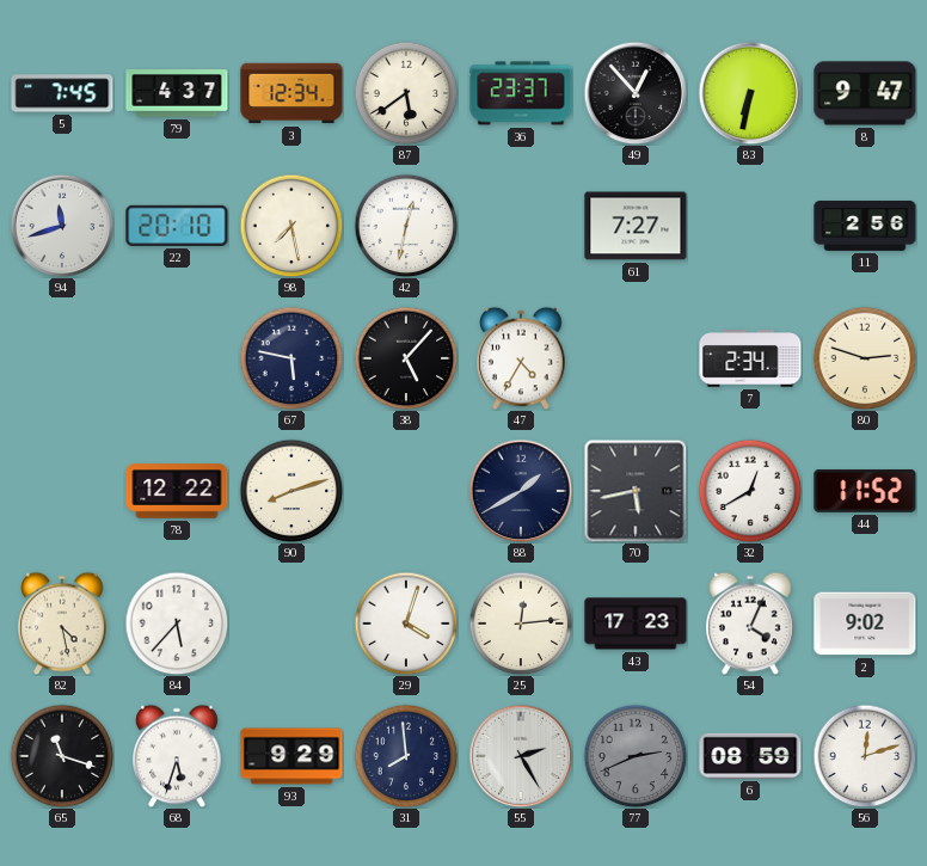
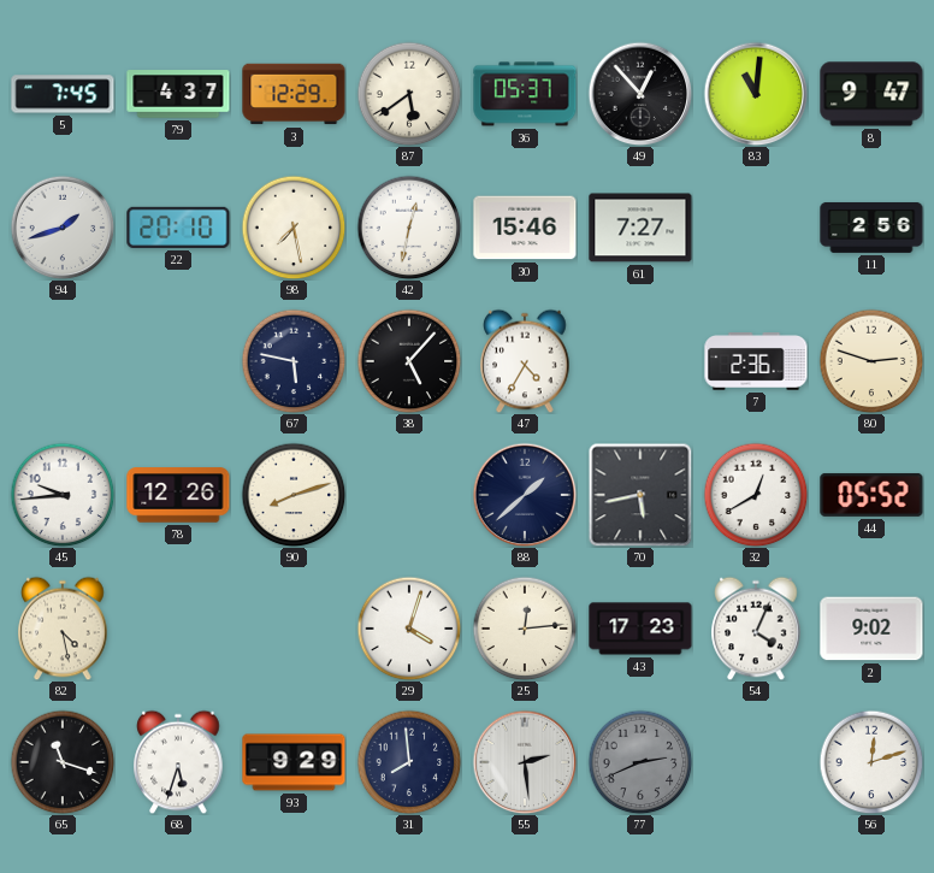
3: 12:34 -> 12:29 (294, 94)
36: 23:37 -> 05:37 (525, 94)
83: 6:32 -> 11:01 (756, 94)
94: 11:42 -> 1:42 (63, 228)
30: none -> 15:46 (525, 228)
7: 2:34 -> 2:36 (756, 361)
45: none -> 9:44 (63, 495)
78: 12:22 -> 12:26 (178, 495)
88: 1:40 -> 1:38 (525, 495)
44: 11:52 -> 05:52 (871, 495)
84: 5:37 -> none (177, 624)
55: 2:25 -> 2:29 (525, 762)
6: 08:59 -> none (750, 756)
